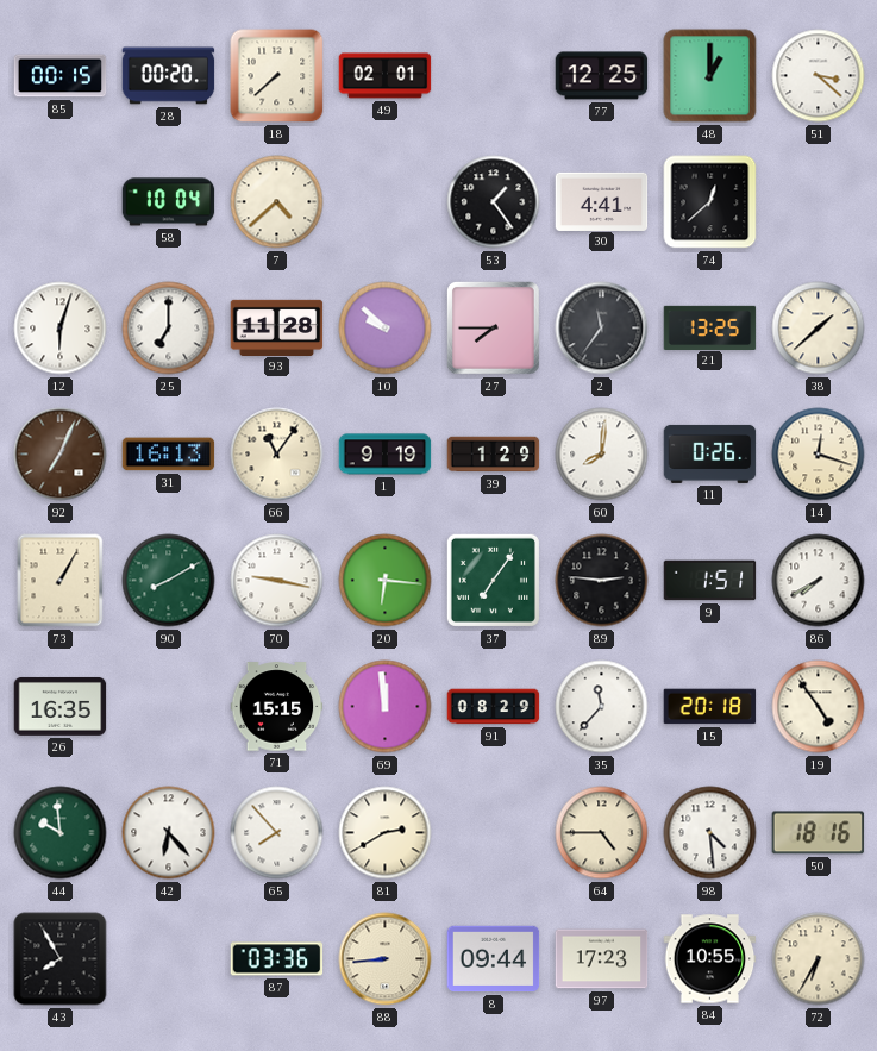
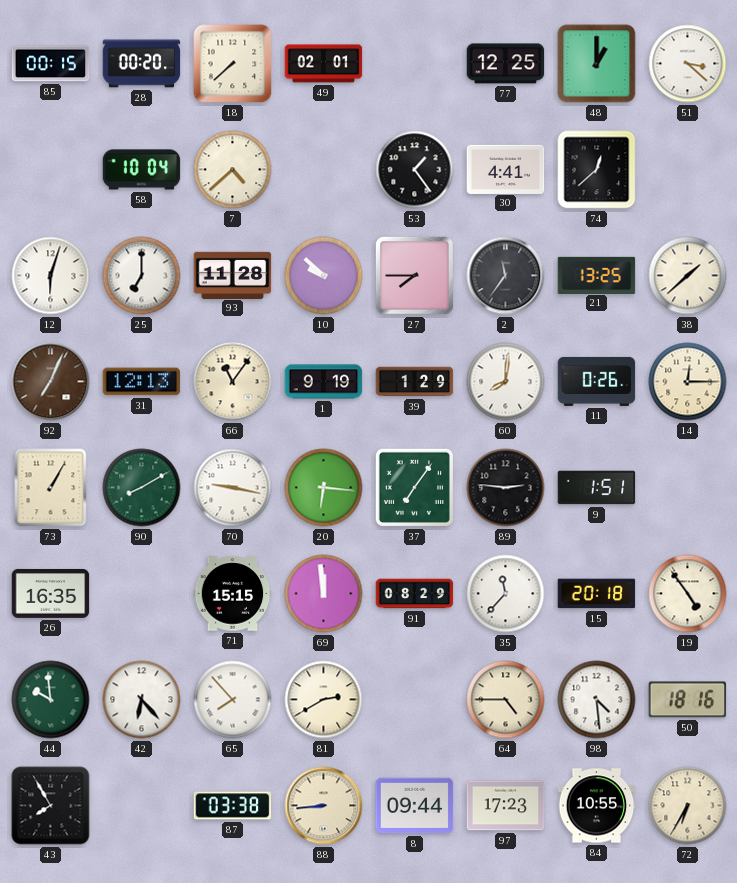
31: 16:13 -> 12:13 (142, 382)
14: 12:18 -> 12:15 (688, 382)
86: 7:40 -> none (819, 581)
87: 03:36 -> 03:38 (233, 806)
